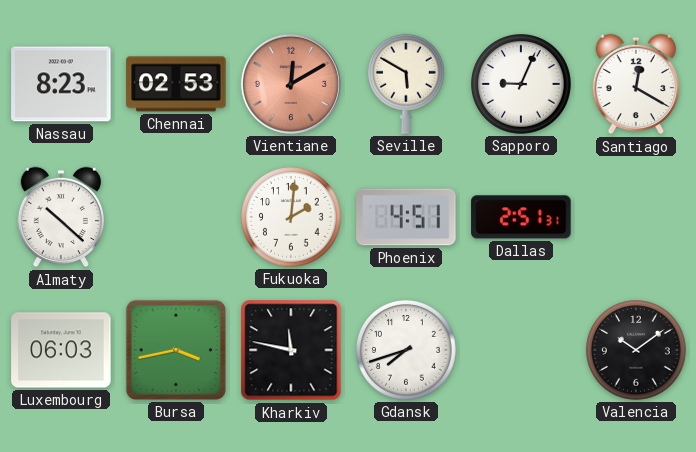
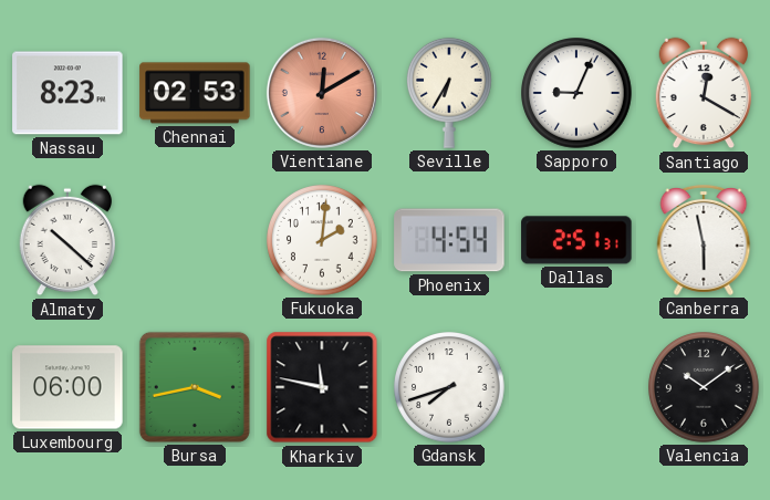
Seville: 5:50 -> 6:35 (449, 93)
Phoenix: 4:51 -> 4:54 (449, 240)
Canberra: none -> 5:58 (704, 240)
Luxembourg: 06:03 -> 06:00 (67, 387)
